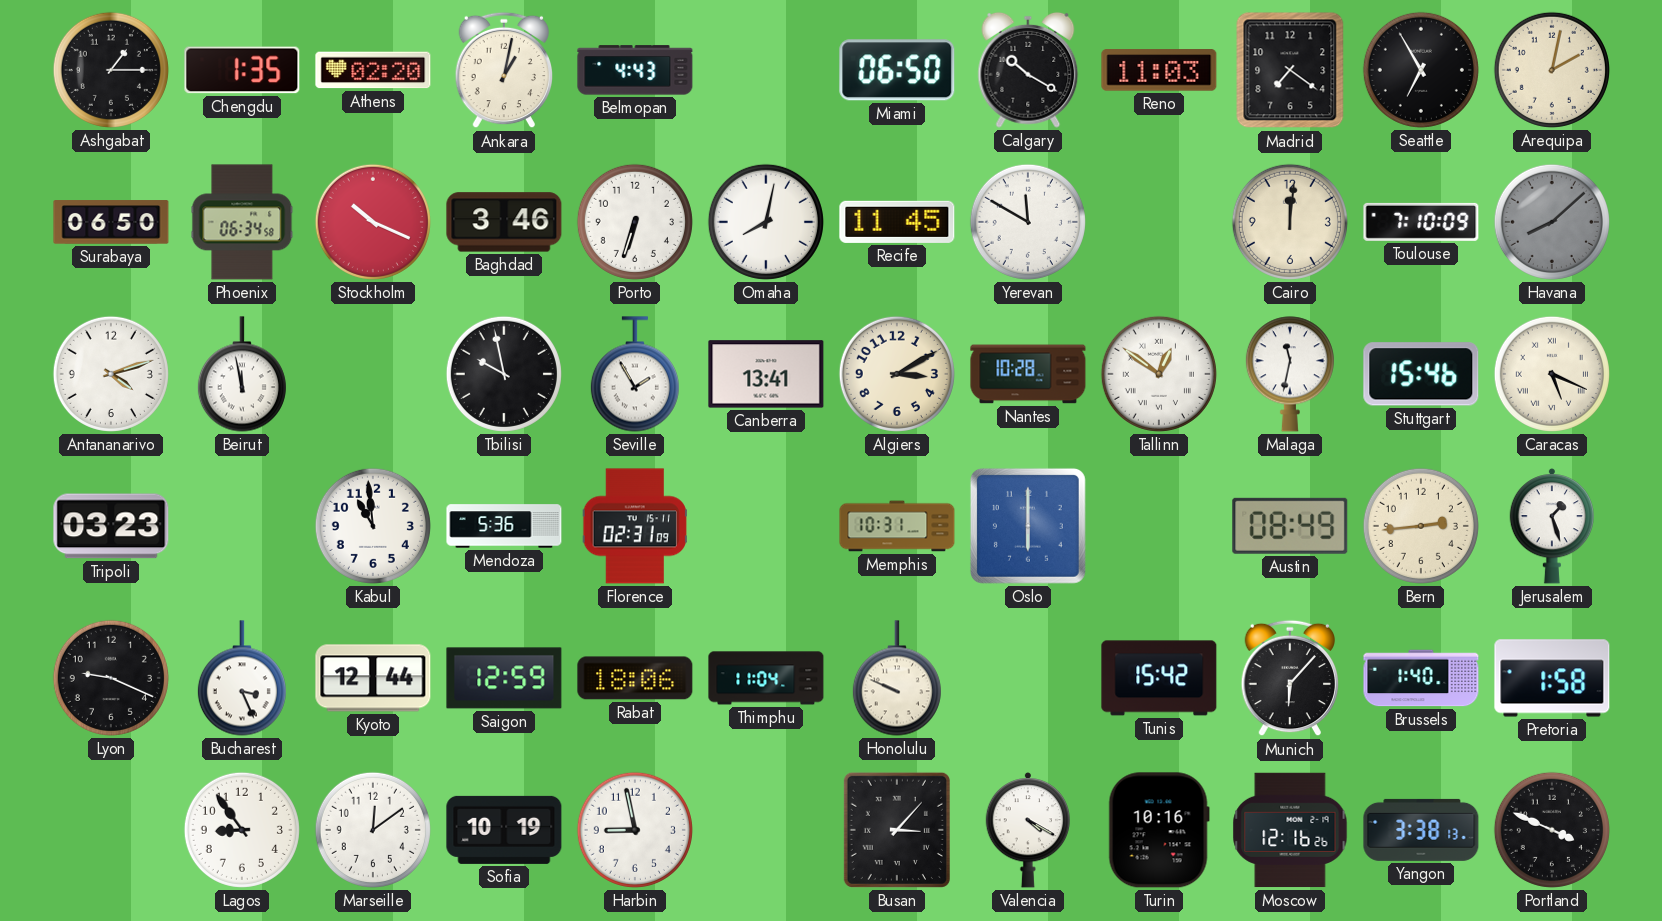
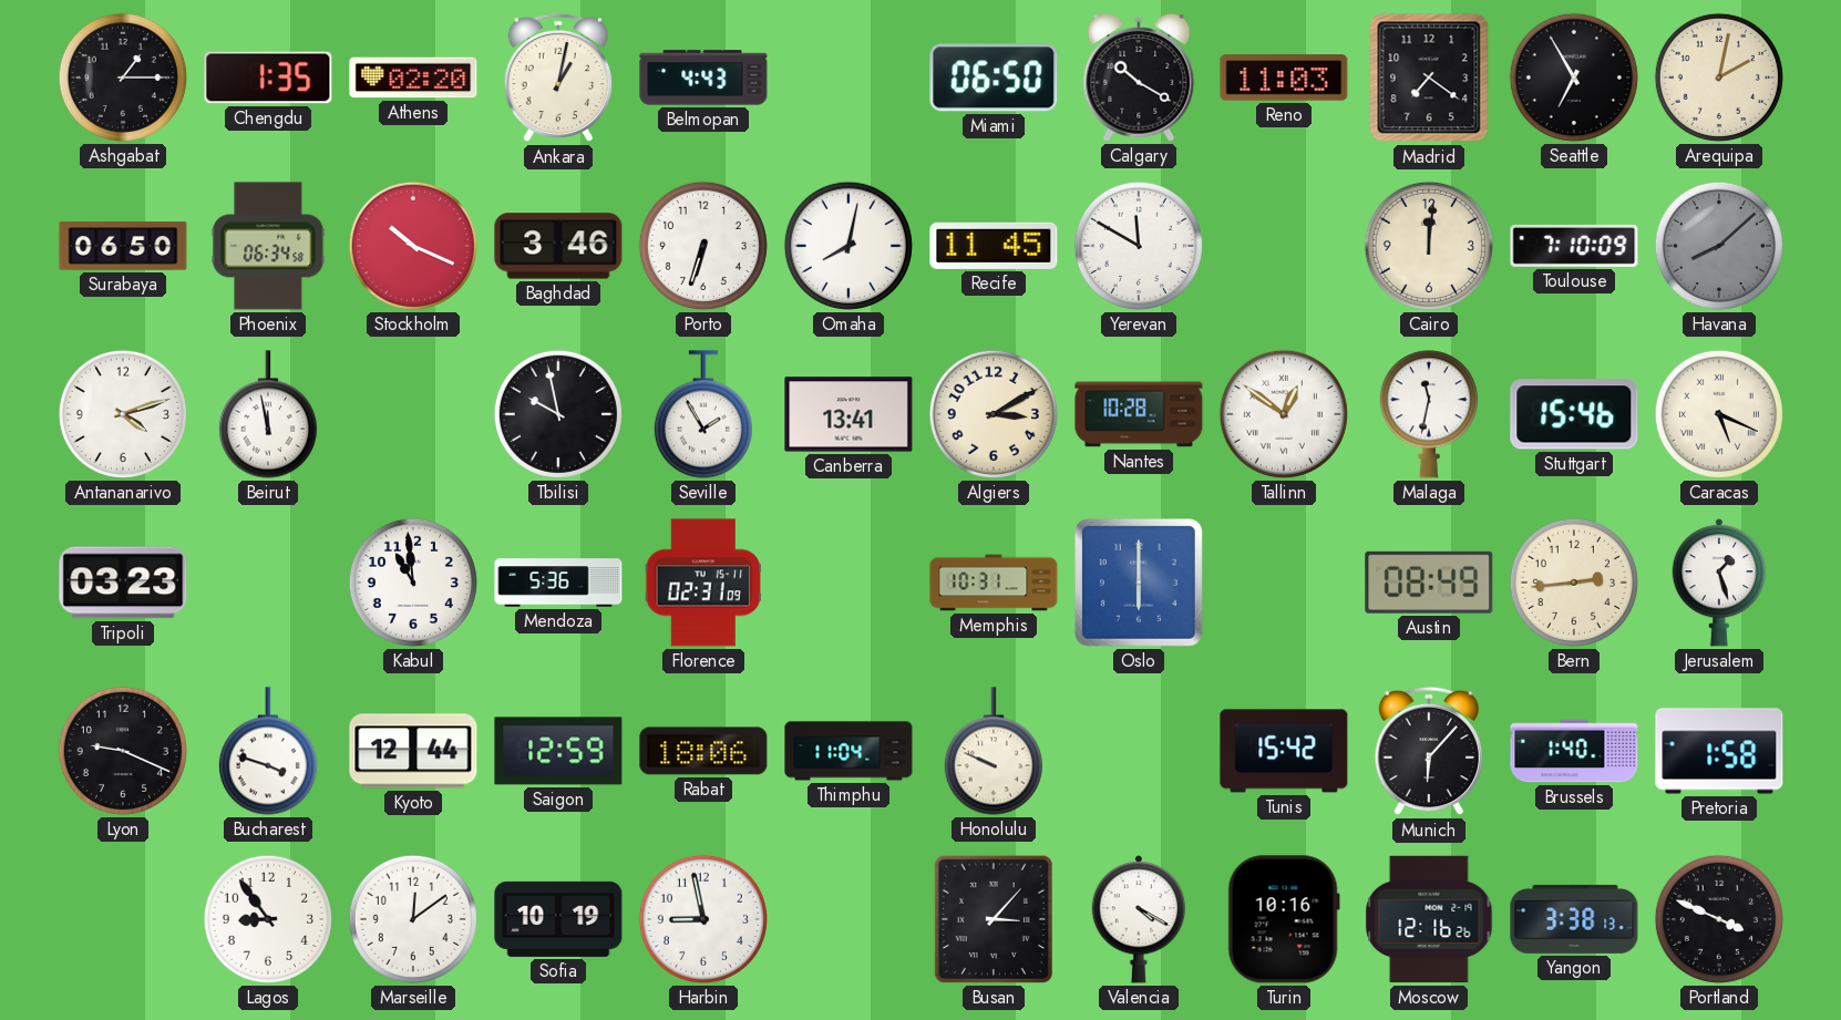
Bucharest: 3:26 -> 3:48 (268, 751)
